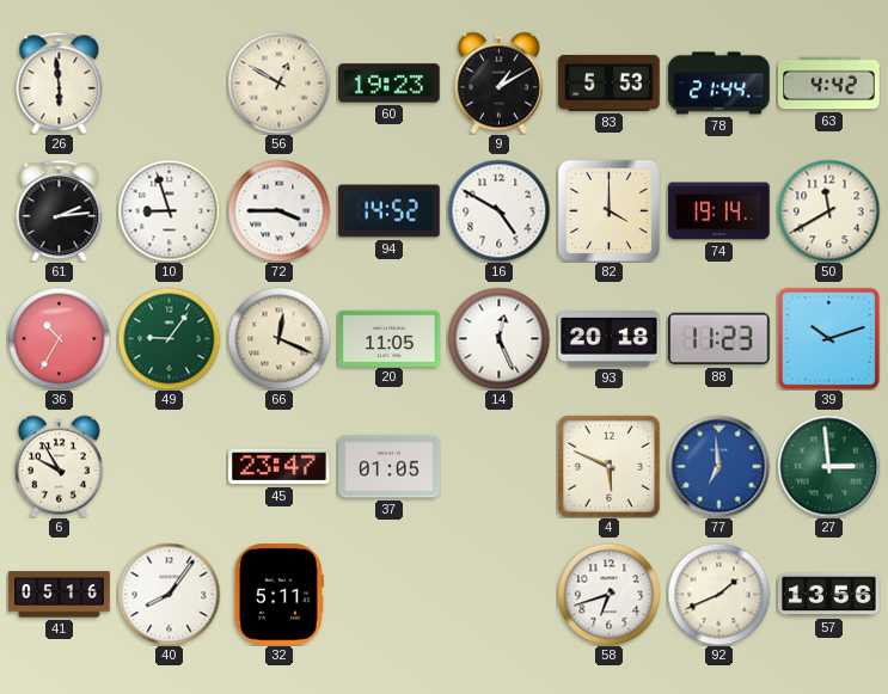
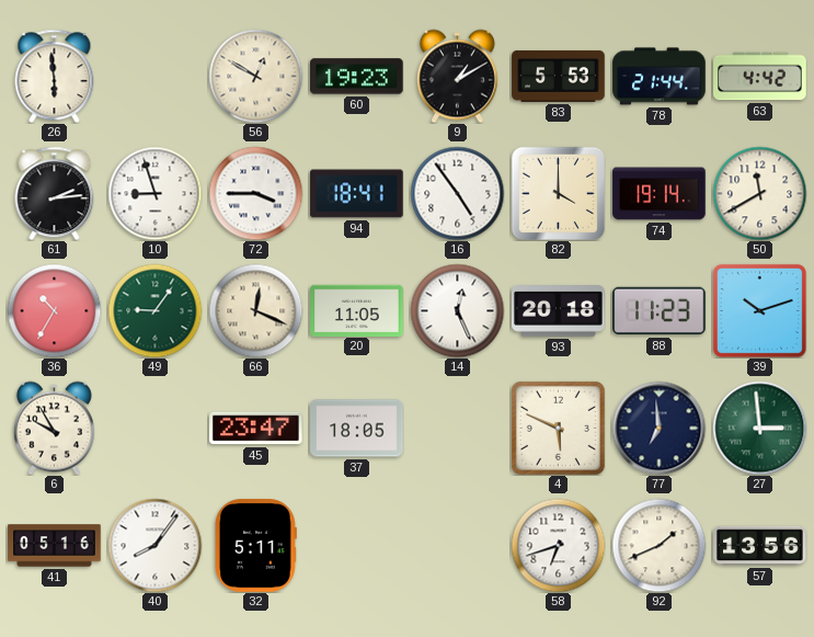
94: 14:52 -> 18:41 (357, 194)
16: 4:50 -> 4:54 (457, 193)
37: 01:05 -> 18:05 (357, 429)
77 dial: blue -> navy (658, 428)
